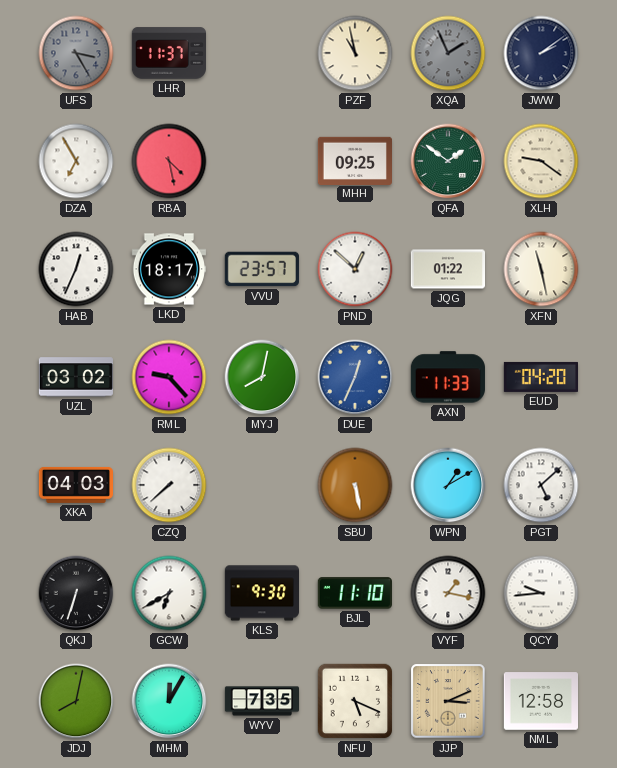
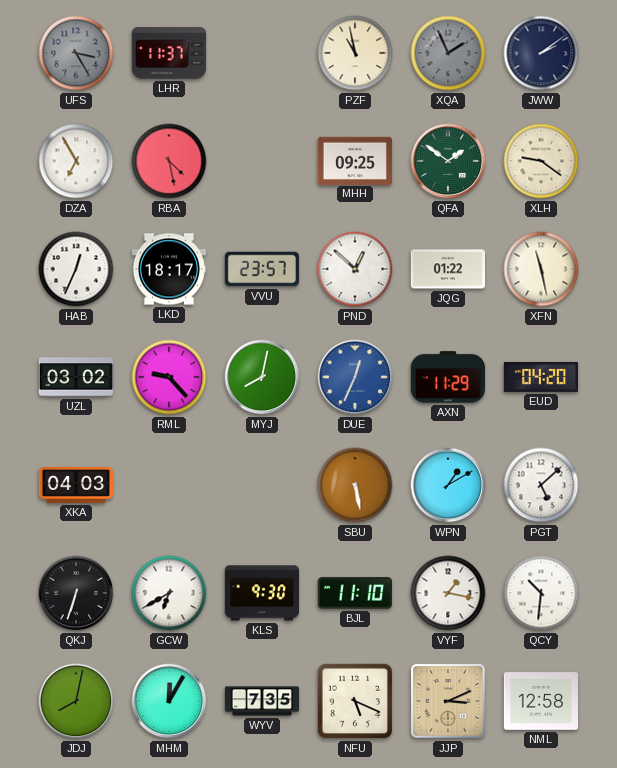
AXN: 11:33 -> 11:29 (448, 377)
CZQ: 7:38 -> none (169, 485)
QCY: 9:44 -> 10:31 (541, 593)
